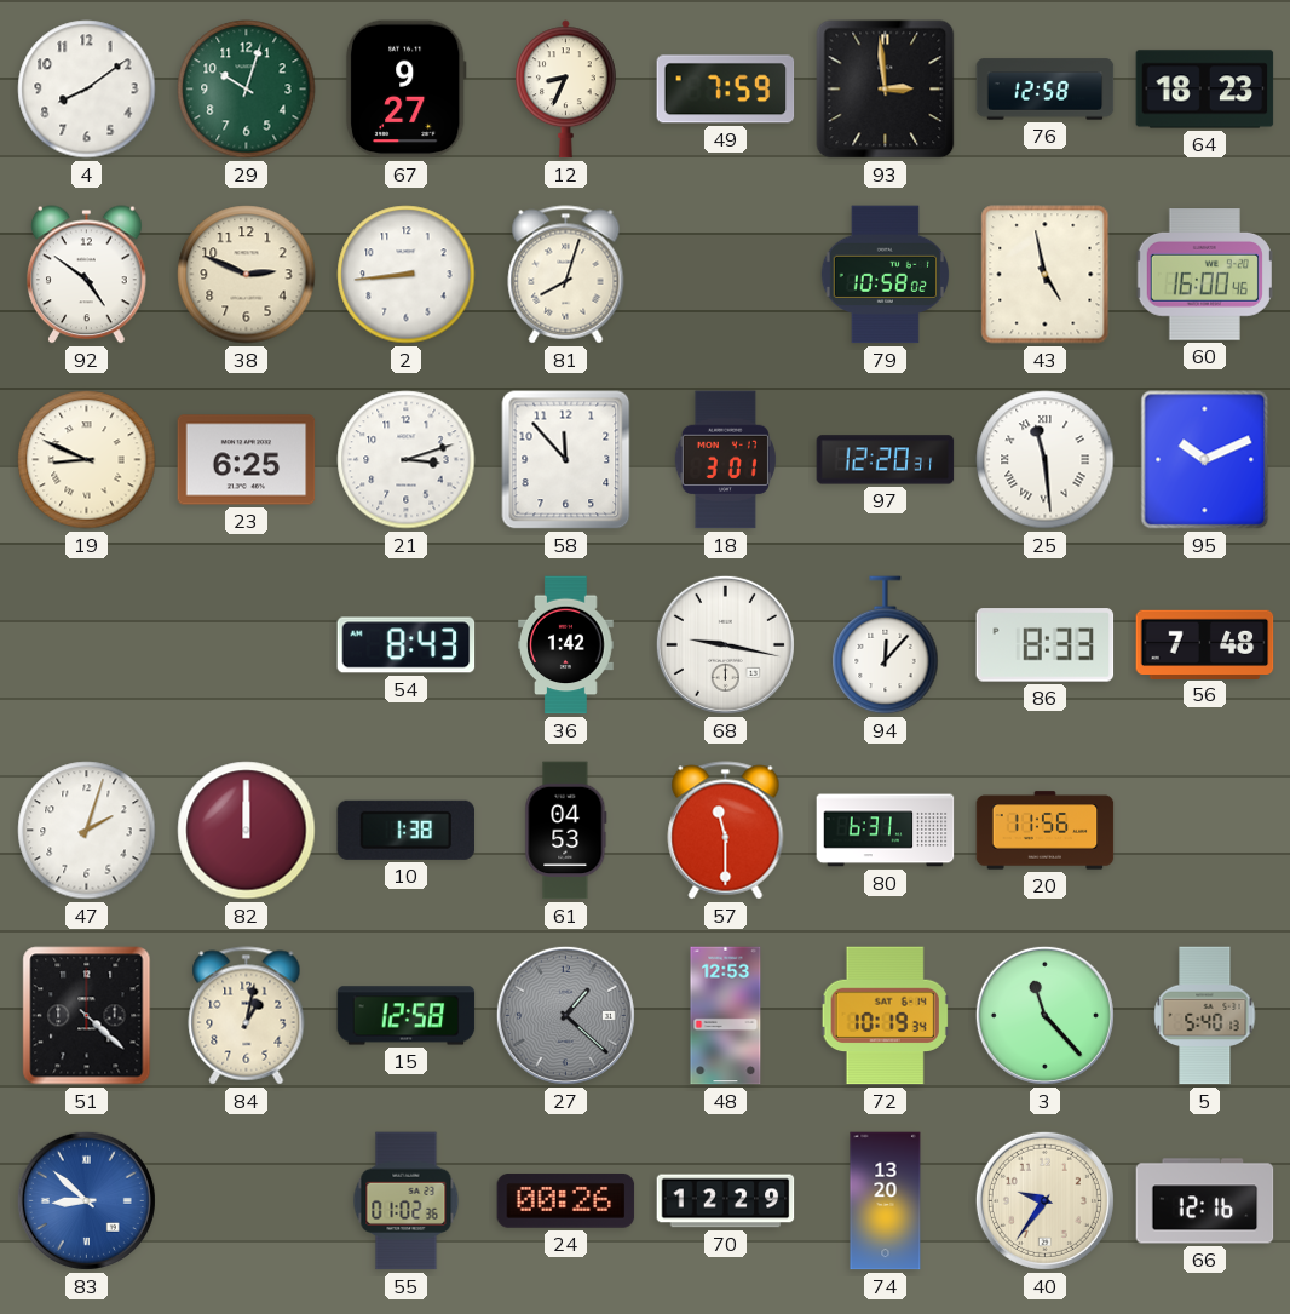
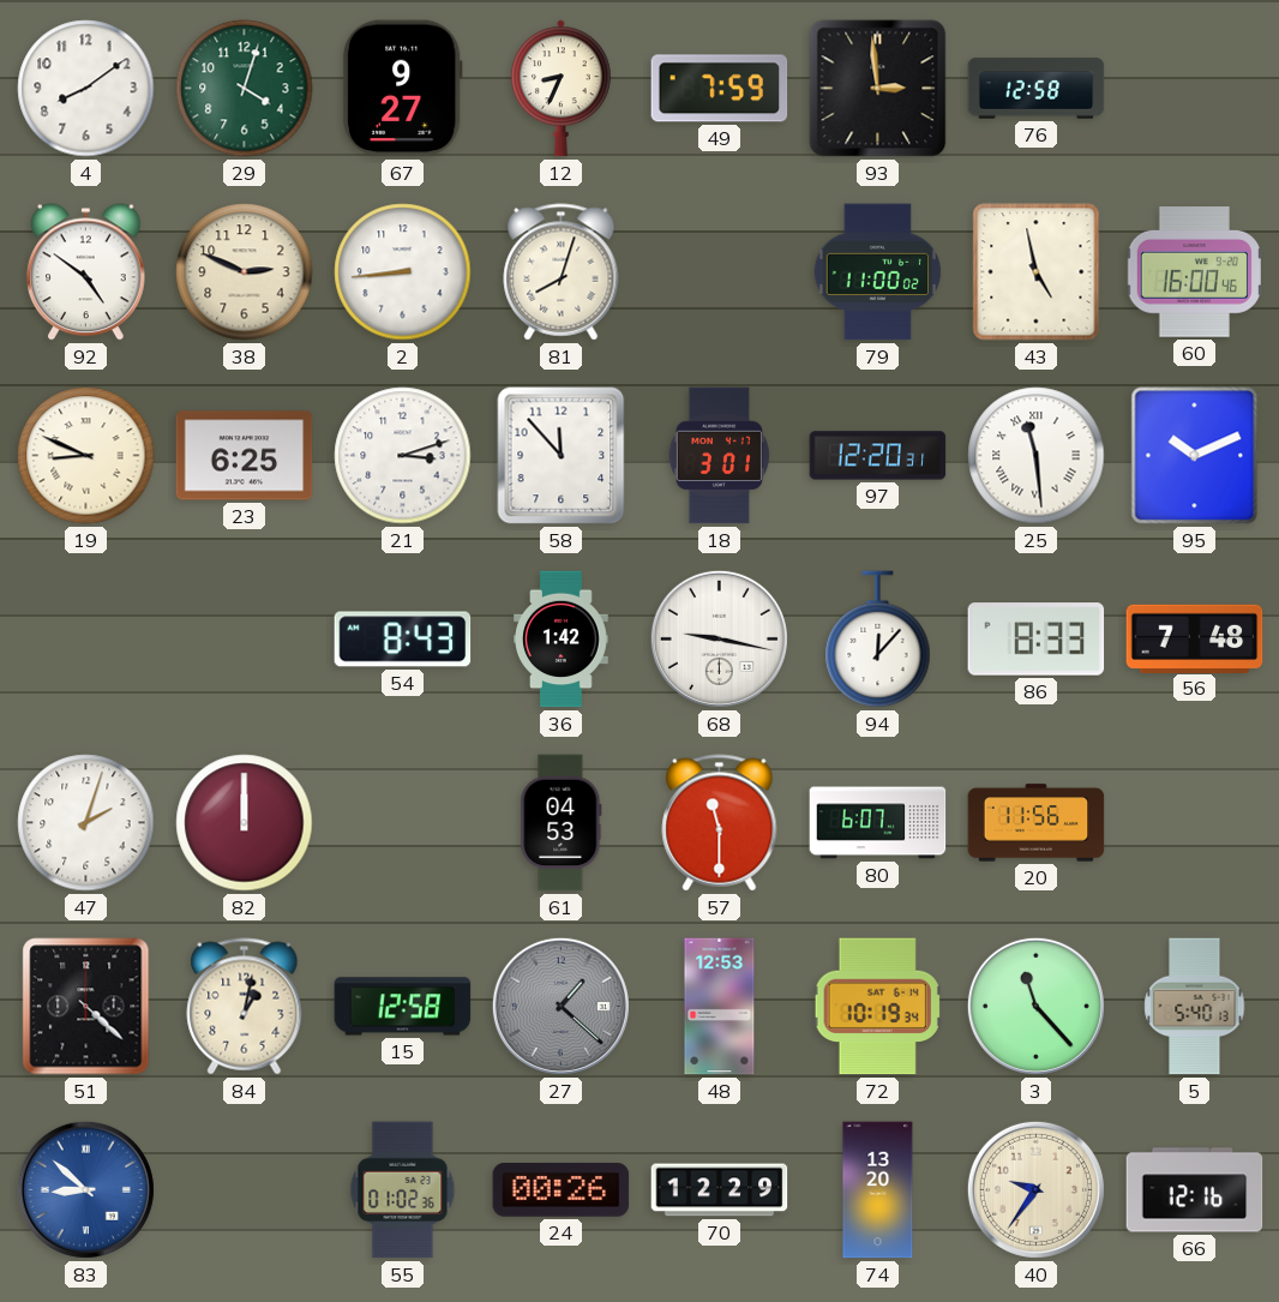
29: 10:03 -> 4:03 (245, 89)
64: 18:23 -> none (1205, 90)
79: 10:58 -> 11:00 (877, 272)
10: 1:38 -> none (407, 830)
80: 6:31 -> 6:07 (878, 823)
